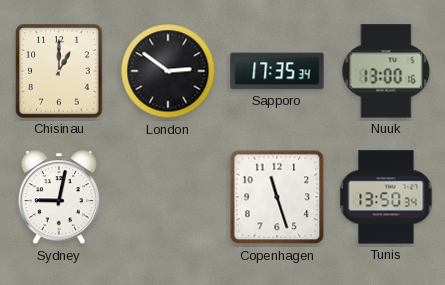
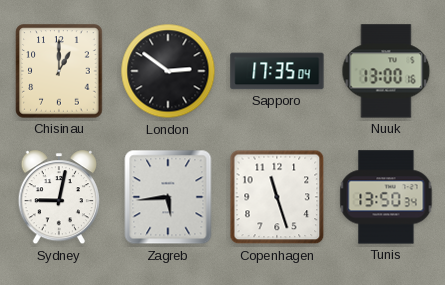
Sapporo: 17:35:34 -> 17:35:04 (277, 71)
Zagreb: none -> 5:44 (168, 197)
